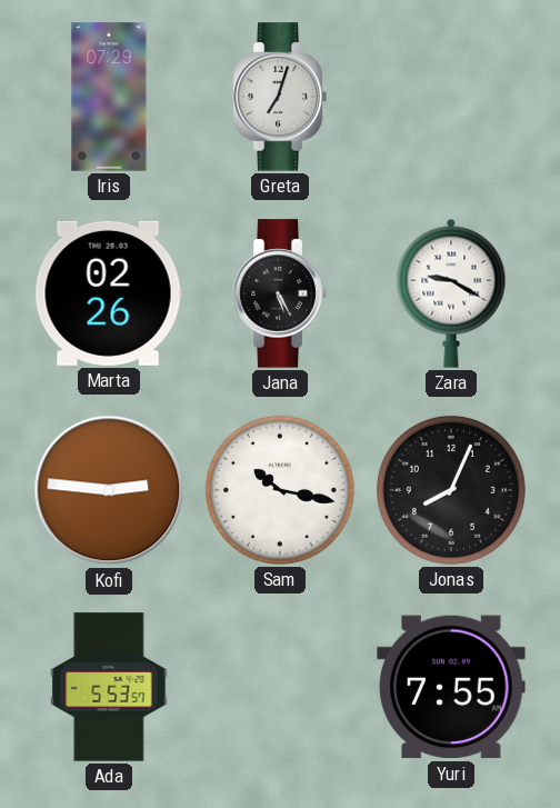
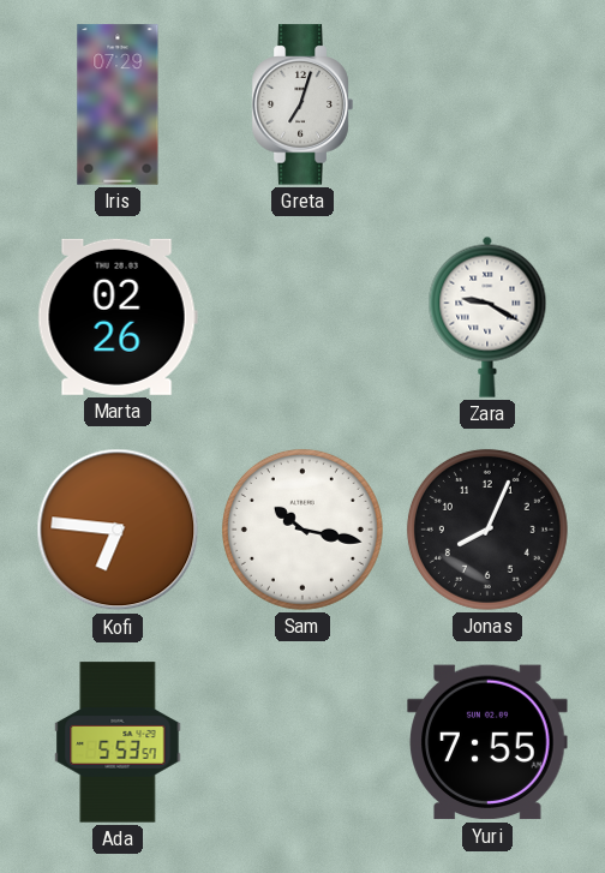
Jana: 5:25 -> none (280, 293)
Kofi: 2:46 -> 6:46 (118, 530)
